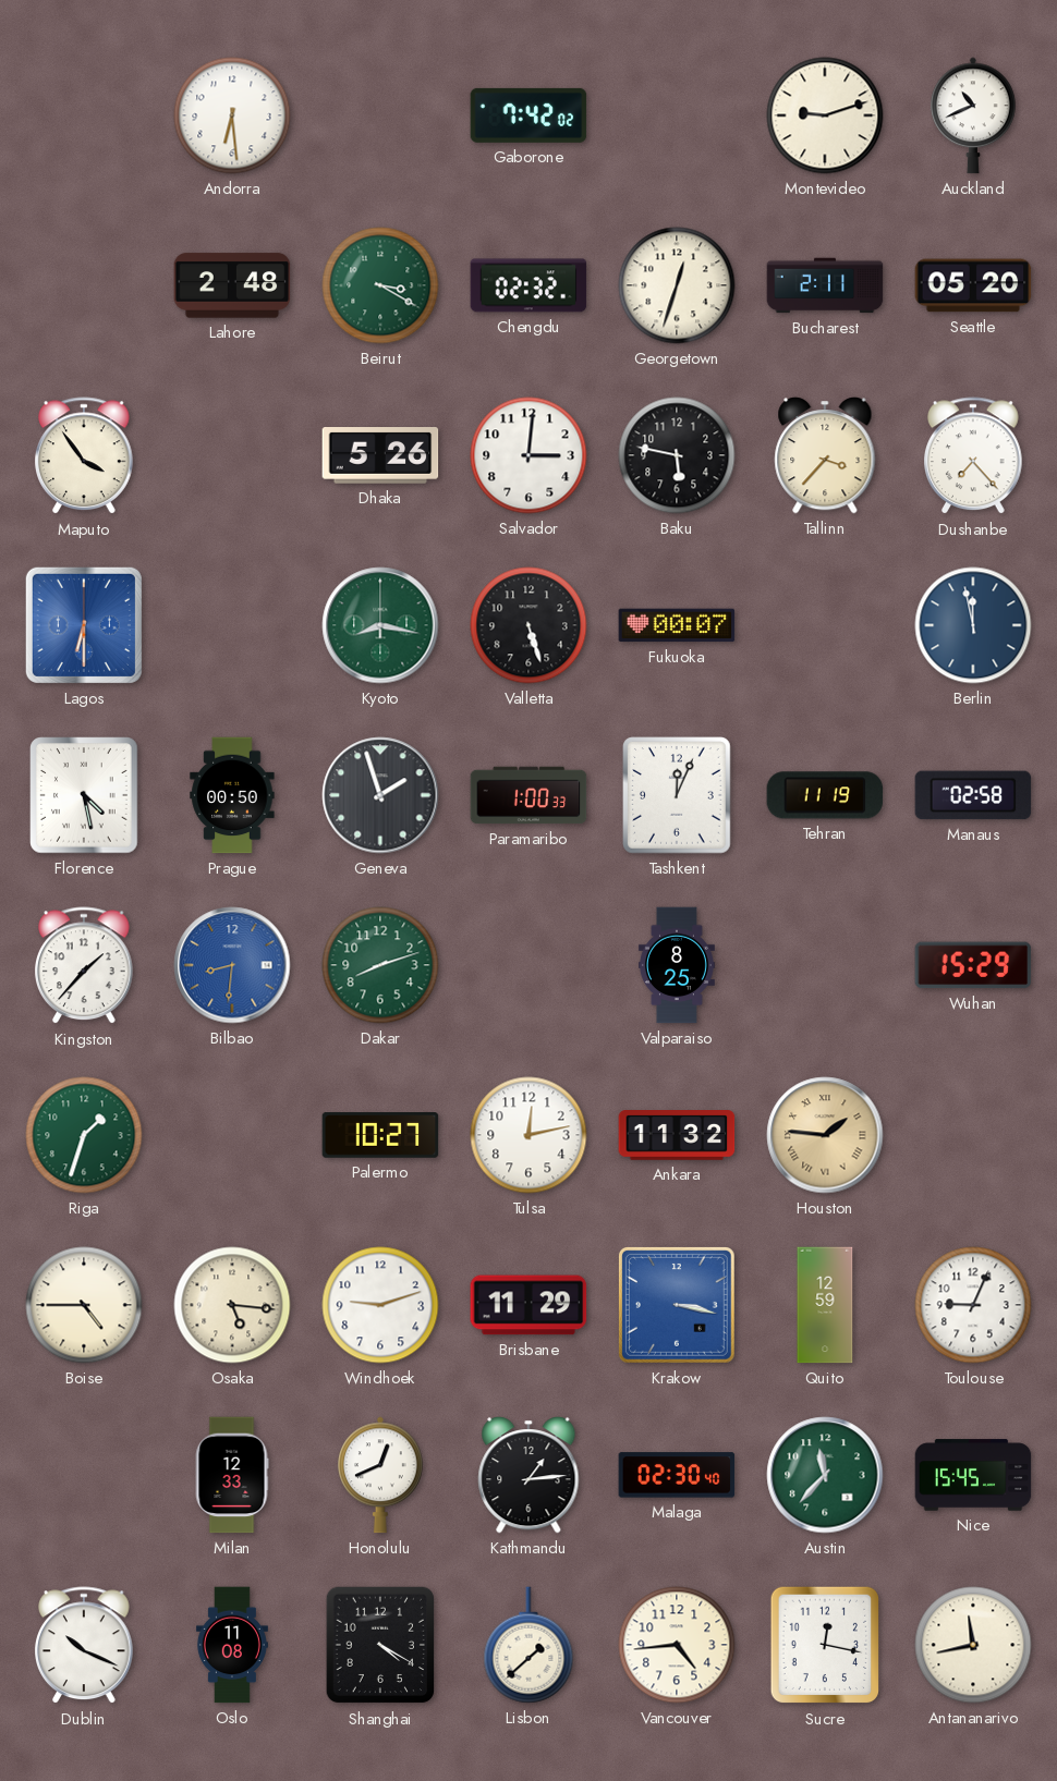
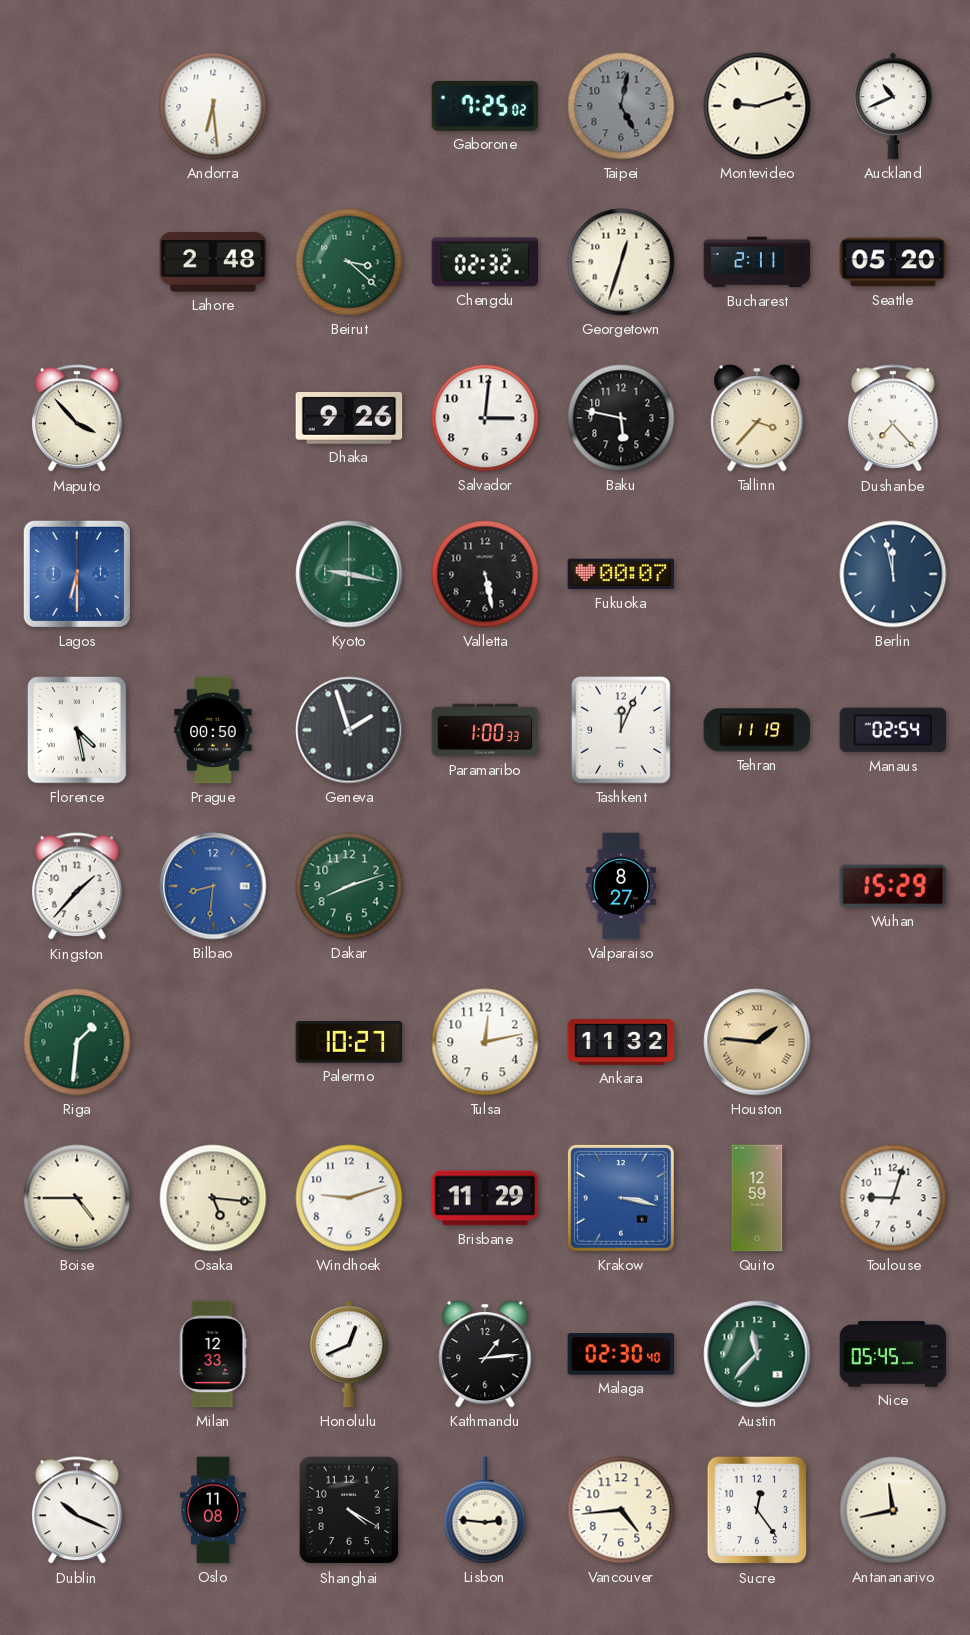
Gaborone: 7:42 -> 7:25 (485, 106)
Taipei: none -> 5:02 (621, 106)
Beirut: 3:20 -> 3:22 (349, 262)
Maputo: 3:54 -> 3:53 (78, 419)
Dhaka: 5:26 -> 9:26 (349, 419)
Kyoto: 8:17 -> 9:17 (349, 574)
Valletta: 5:27 -> 5:28 (485, 574)
Manaus: 02:58 -> 02:54 (893, 730)
Valparaiso: 8:25 -> 8:27 (621, 886)
Riga: 1:33 -> 1:31 (77, 1042)
Toulouse: 9:04 -> 9:03 (893, 1198)
Nice: 15:45 -> 05:45 (893, 1354)
Lisbon: 1:38 -> 2:46 (485, 1510)
Sucre: 12:17 -> 12:24 (757, 1510)
